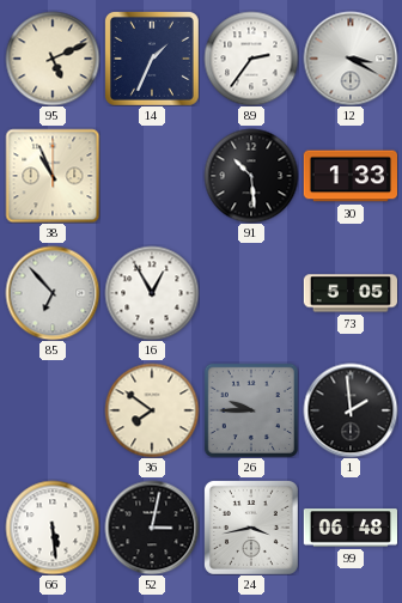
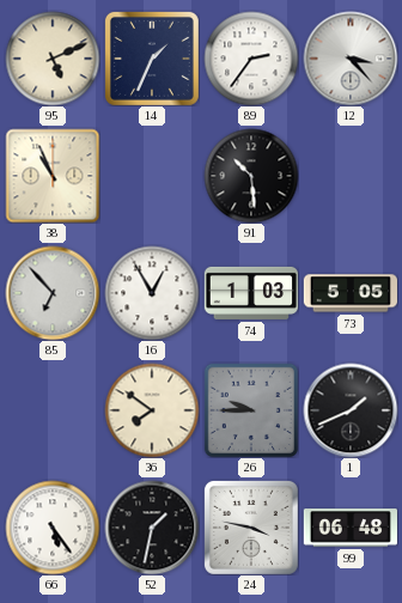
12: 3:20 -> 3:23 (351, 59)
30: 1:33 -> none (349, 176)
74: none -> 1:03 (250, 293)
1: 1:59 -> 1:41 (351, 410)
66: 5:29 -> 5:24 (53, 528)
52: 3:02 -> 1:32 (152, 528)
24: 3:43 -> 3:47 (251, 528)
